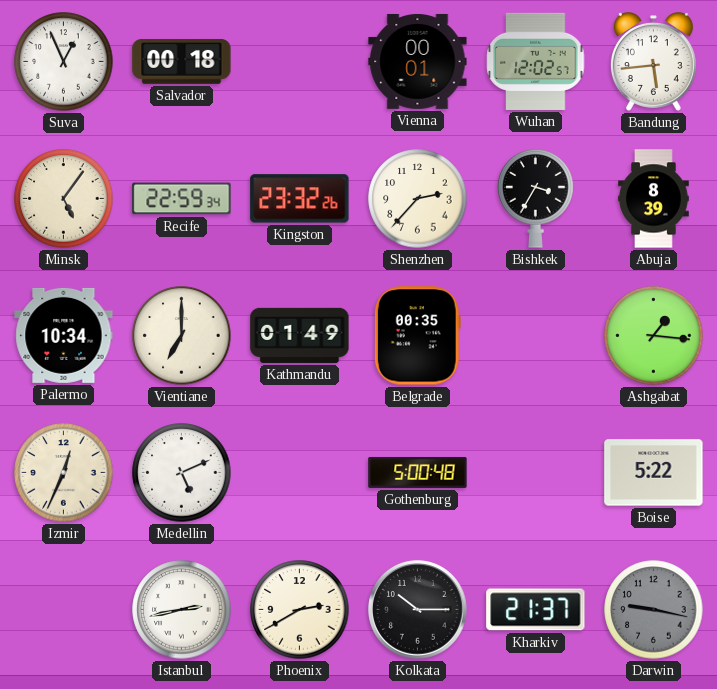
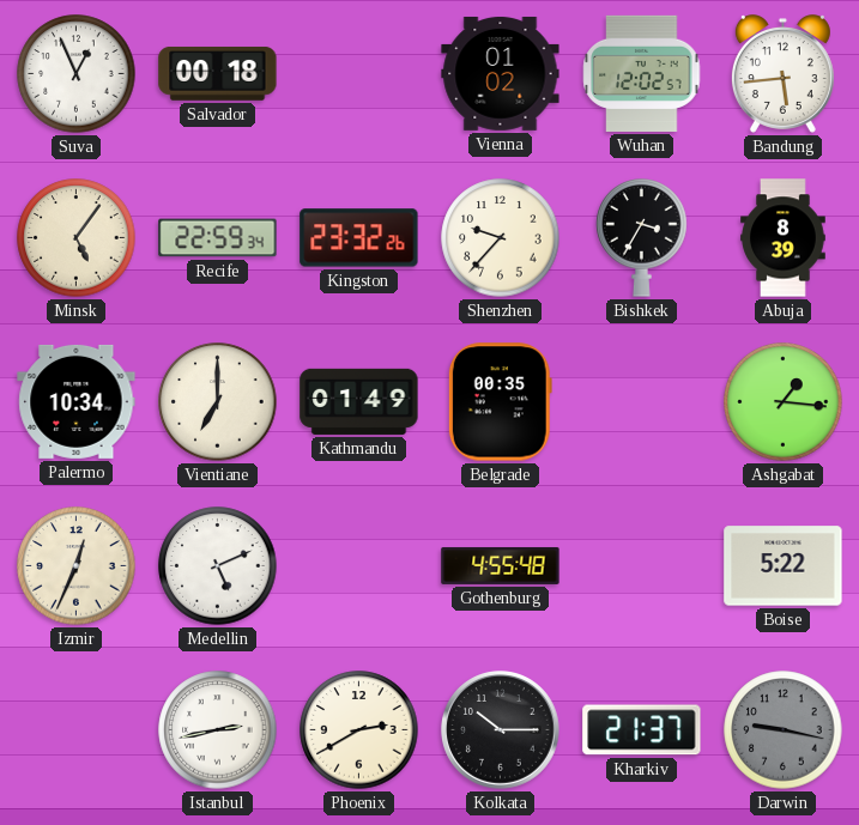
Vienna: 00:01 -> 01:02 (501, 73)
Shenzhen: 2:37 -> 9:37 (501, 238)
Gothenburg: 5:00 -> 4:55 (501, 565)
